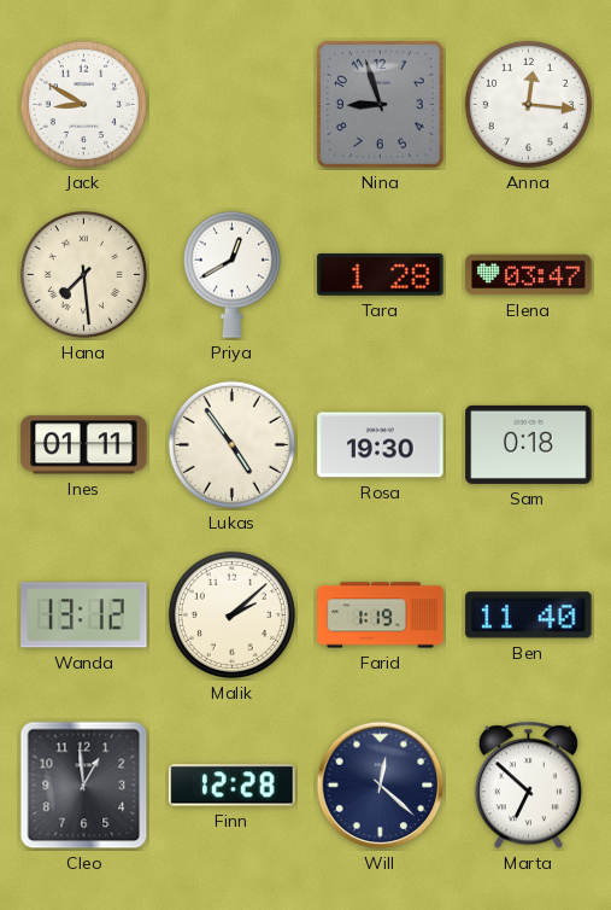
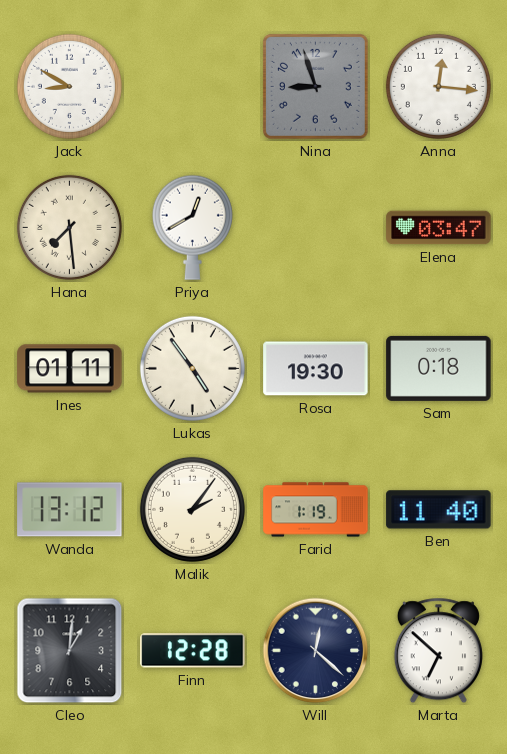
Tara: 1:28 -> none (381, 275)
Malik: 2:08 -> 2:06 (192, 509)
Cleo: 12:59 -> 1:01 (70, 651)
